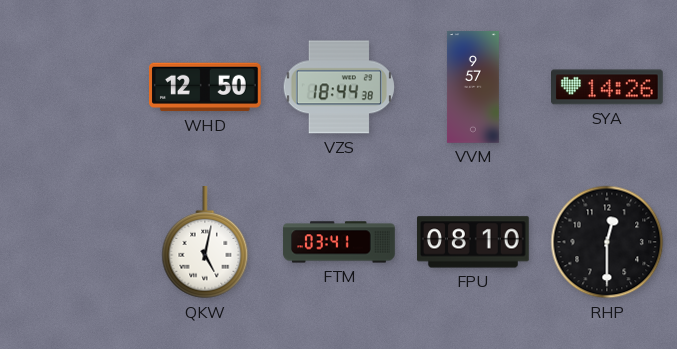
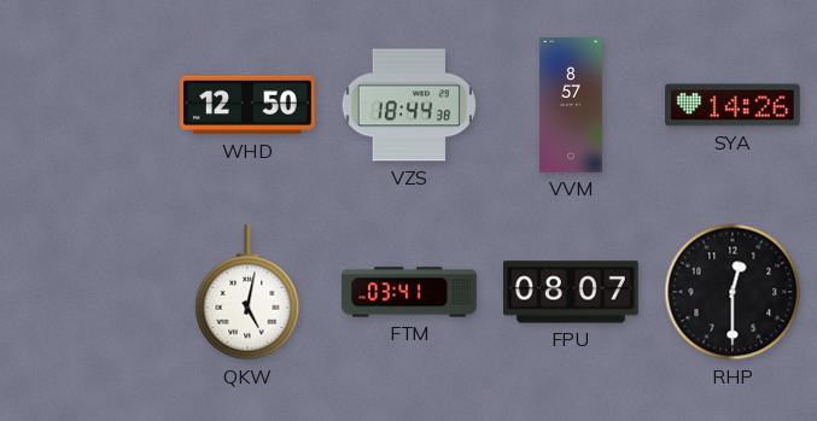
VVM: 9:57 -> 8:57 (571, 105)
FPU: 08:10 -> 08:07 (572, 292)
